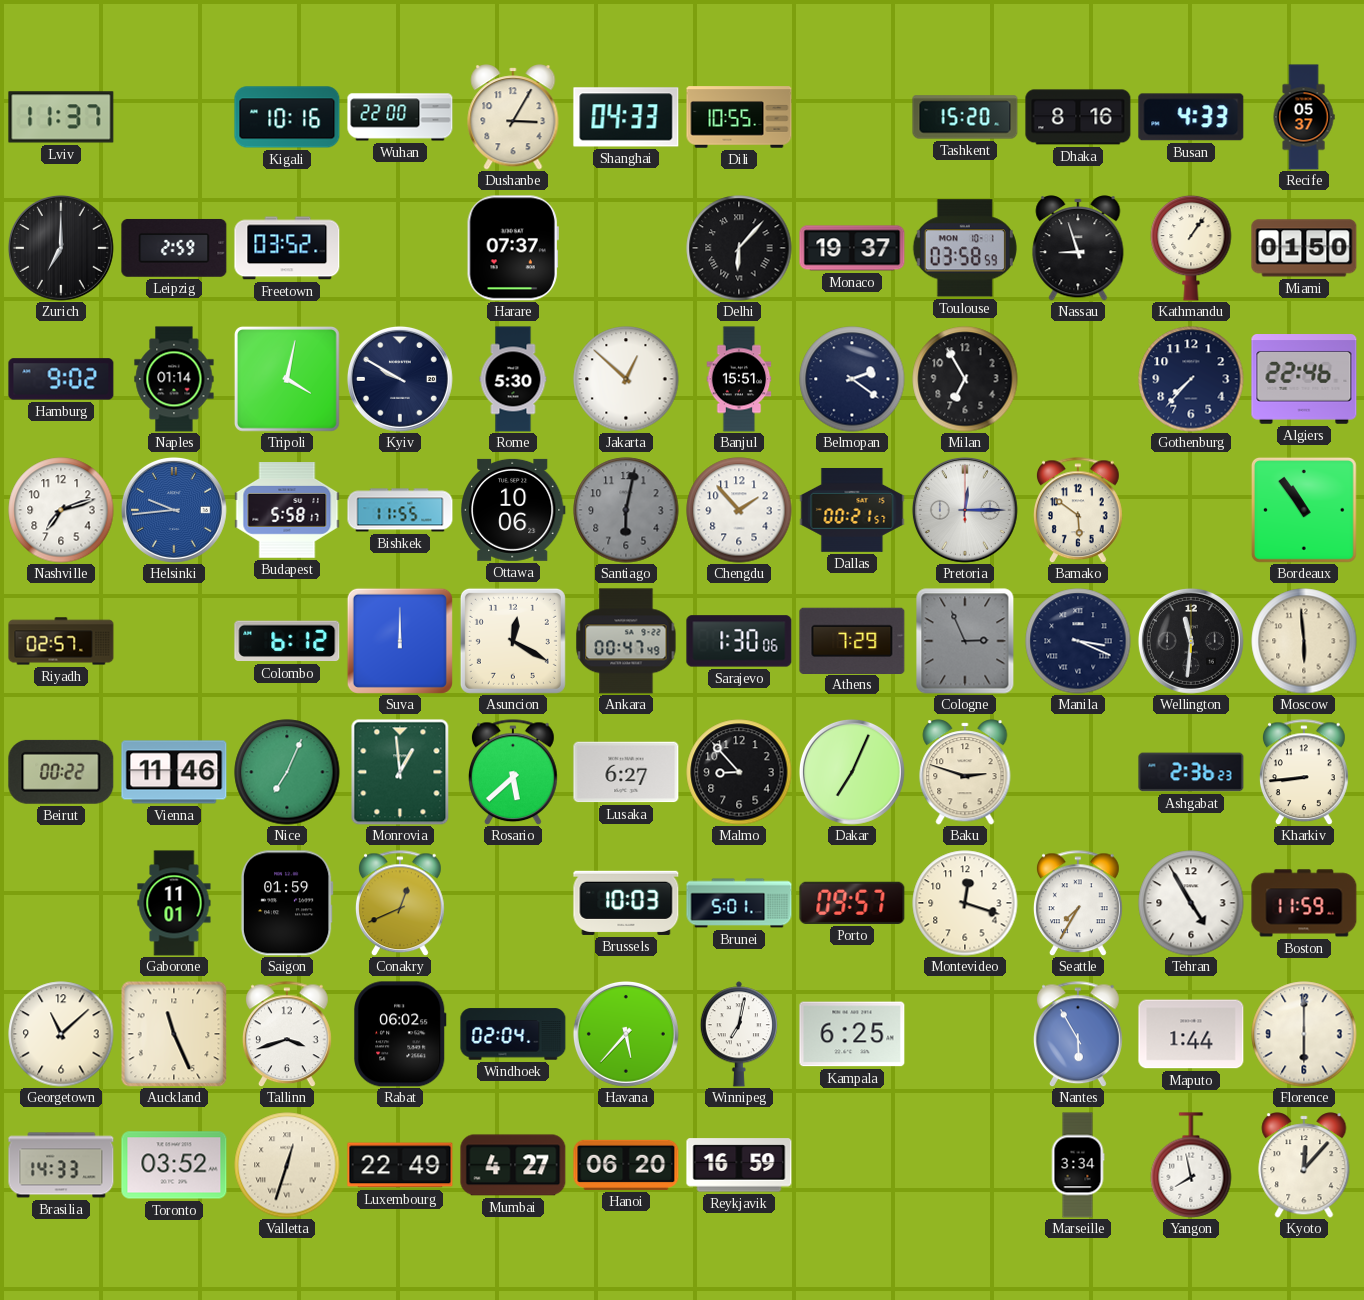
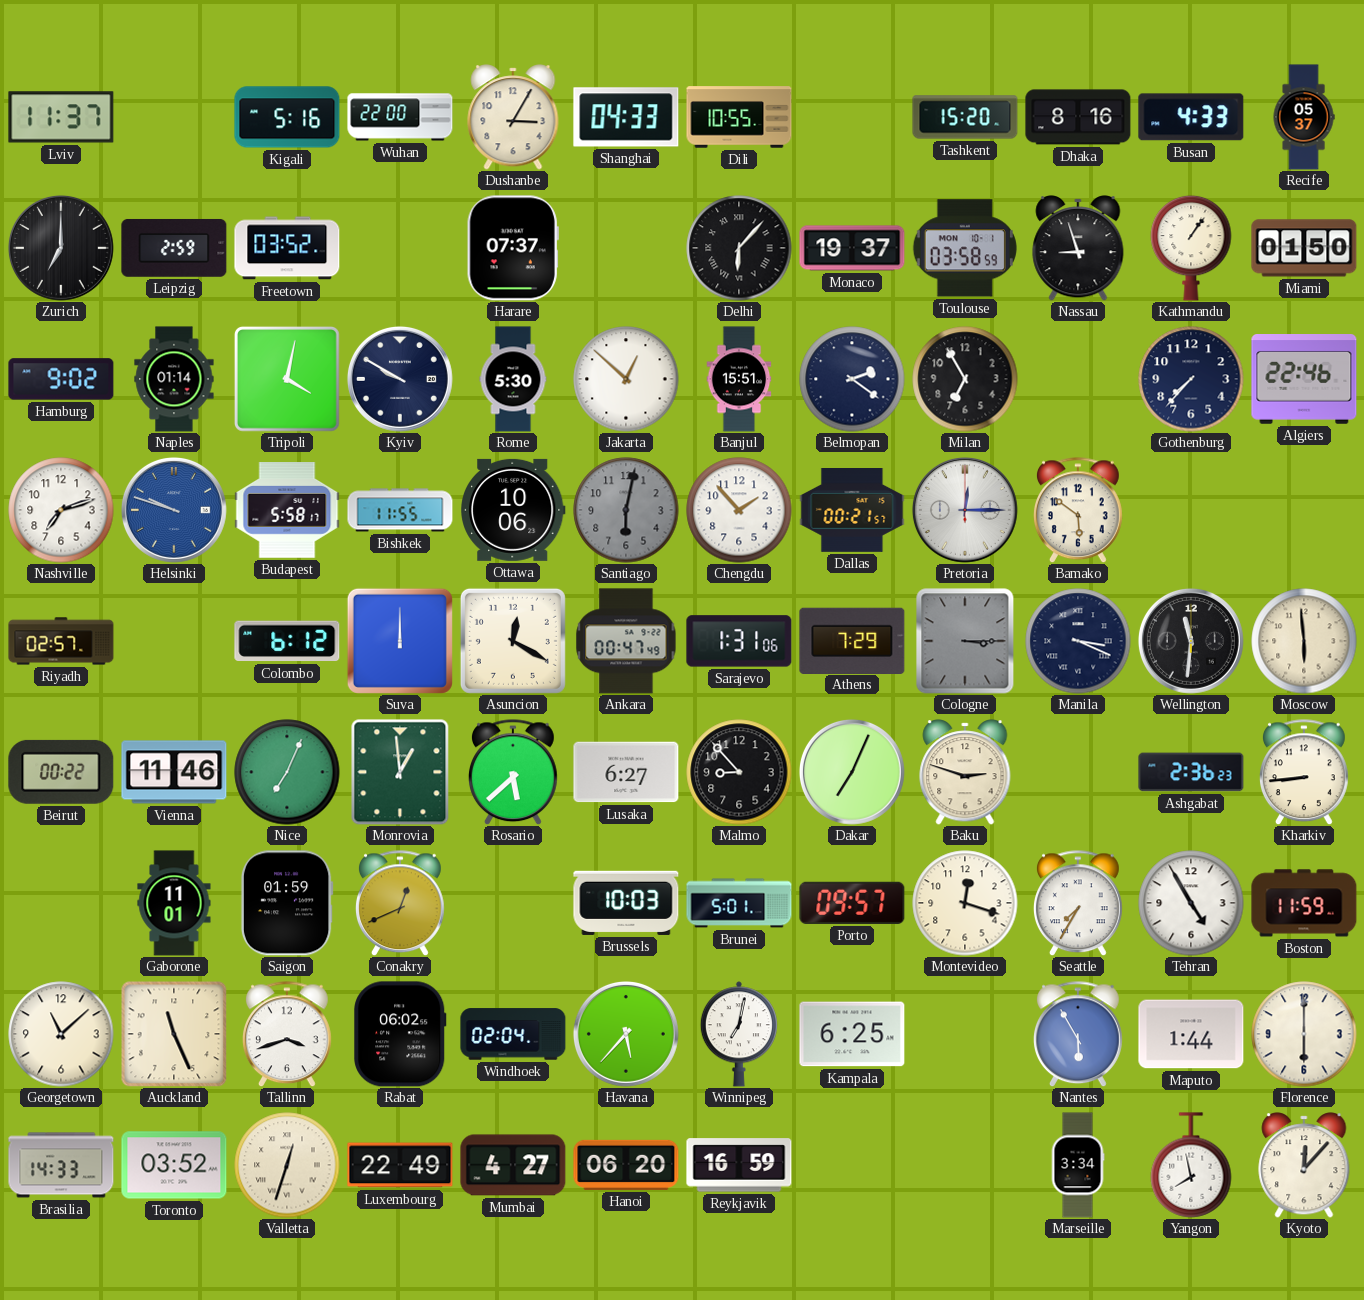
Kigali: 10:16 -> 5:16 (287, 117)
Helsinki: 9:44 -> 9:48 (174, 510)
Bordeaux: 10:54 -> none (1304, 510)
Sarajevo: 1:30 -> 1:31 (739, 641)
Cologne: 2:56 -> 3:15 (965, 641)
